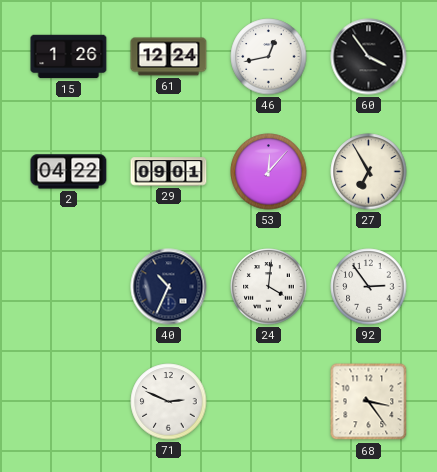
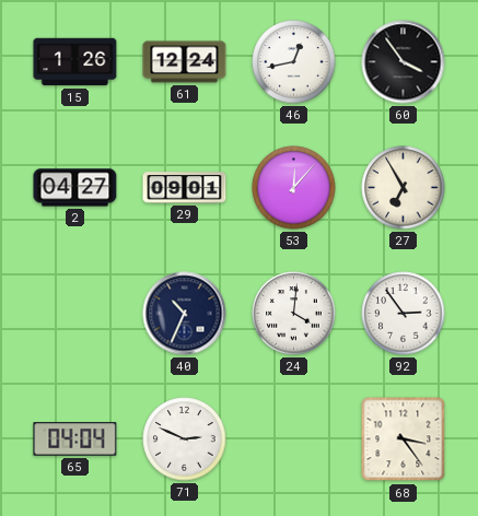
2: 04:22 -> 04:27 (75, 188)
65: none -> 04:04 (75, 439)
